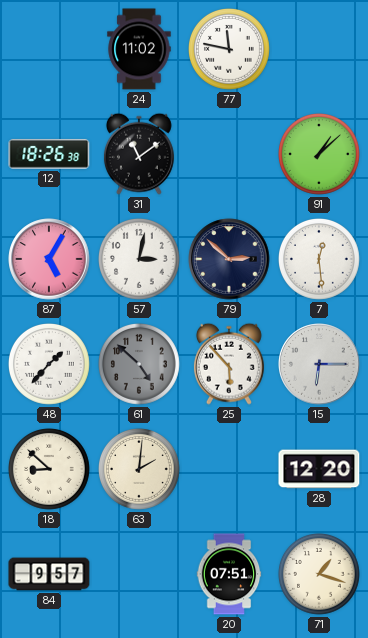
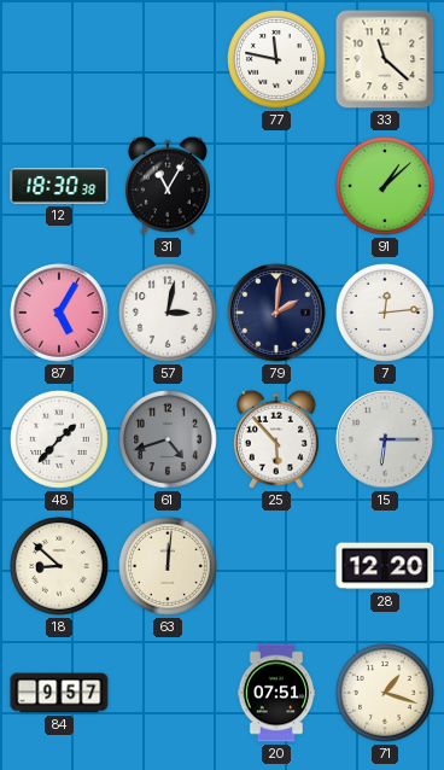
24: 11:02 -> none (139, 49)
33: none -> 11:22 (385, 59)
12: 18:26 -> 18:30 (59, 186)
31: 11:09 -> 11:05 (168, 186)
79: 2:52 -> 2:01 (276, 313)
7: 12:29 -> 12:14 (386, 314)
61: 4:52 -> 4:42 (169, 441)
63: 2:01 -> 12:01 (169, 567)
